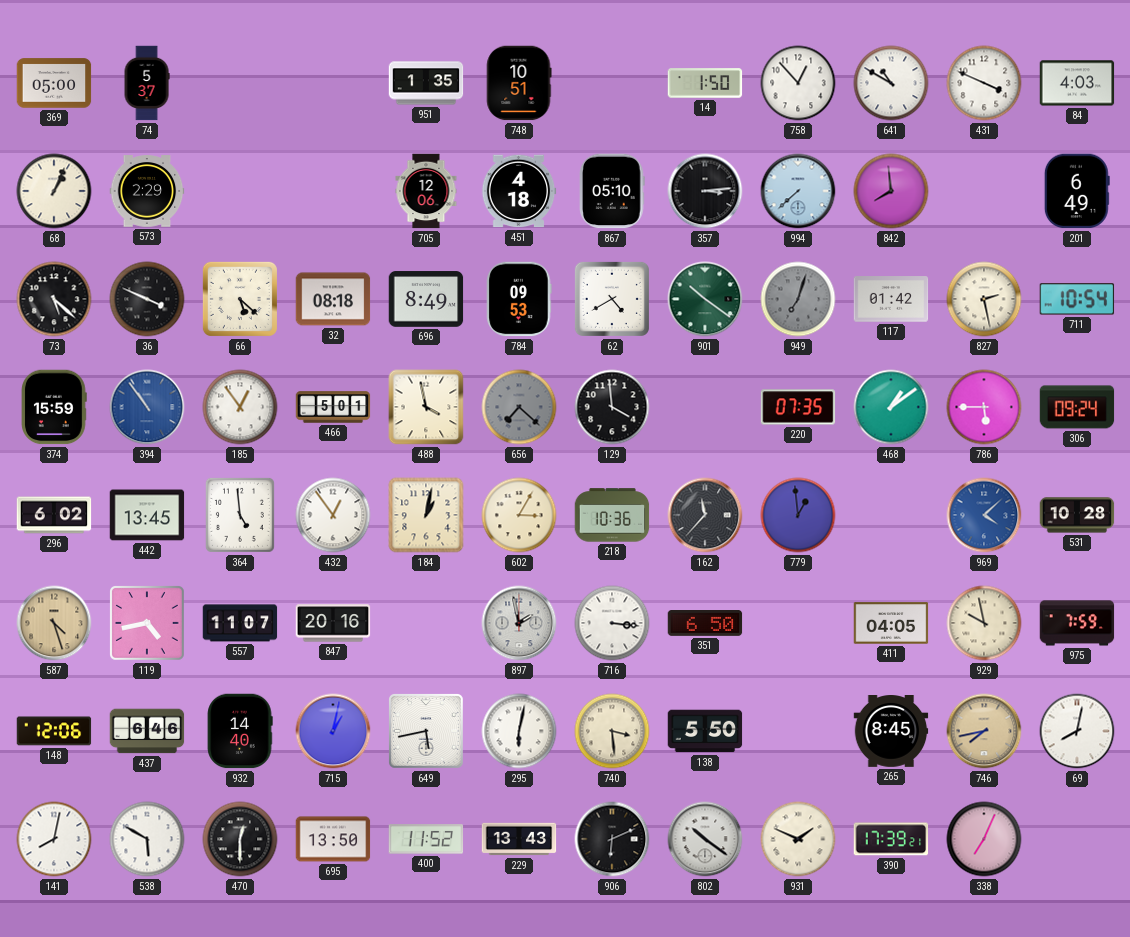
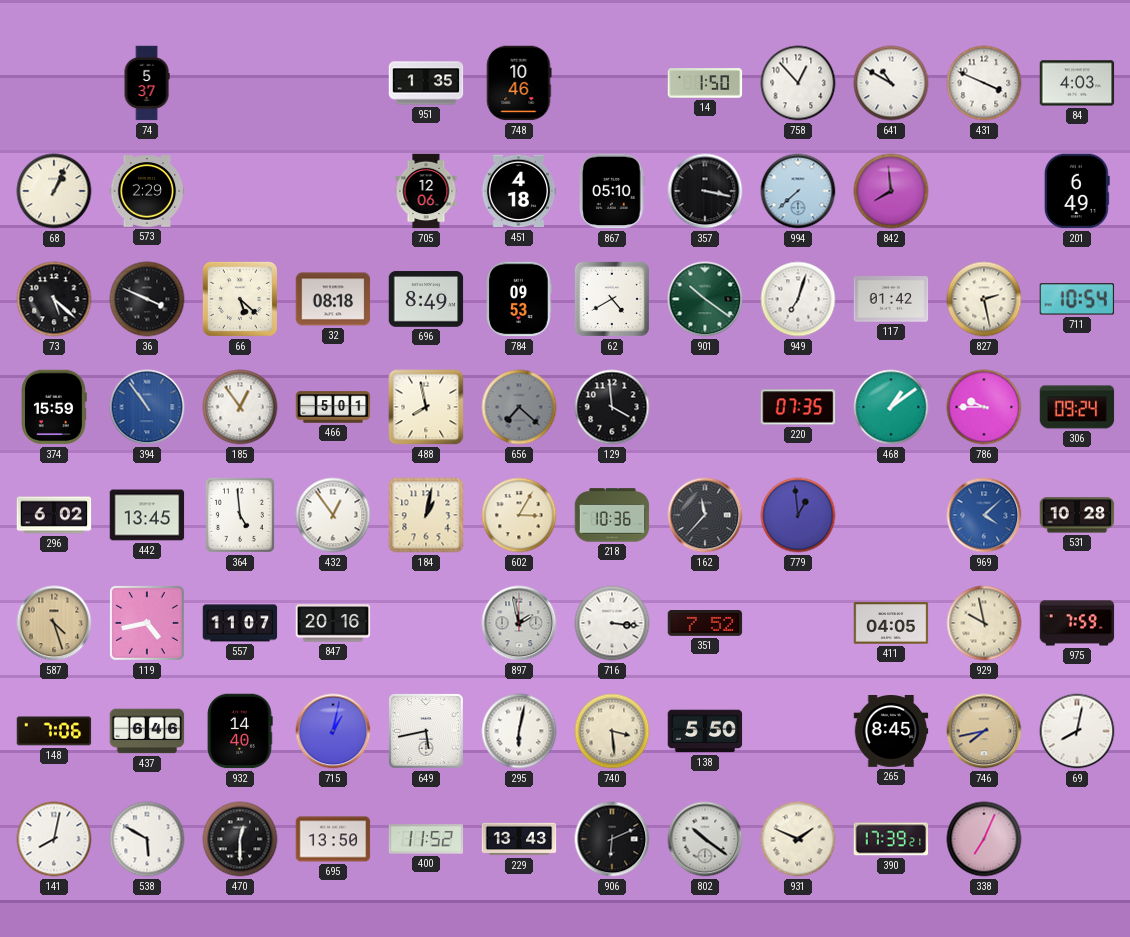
369: 05:00 -> none (54, 83)
748: 10:51 -> 10:46 (519, 83)
357: 3:14 -> 3:17 (705, 191)
949 dial: grey -> white (798, 299)
488: 3:58 -> 7:58 (426, 407)
786: 5:45 -> 9:45 (984, 407)
351: 6:50 -> 7:52 (705, 624)
148: 12:06 -> 7:06 (54, 731)
